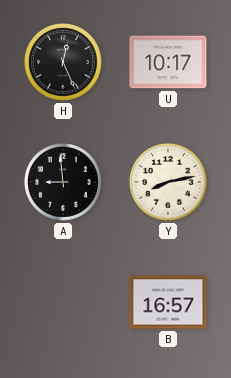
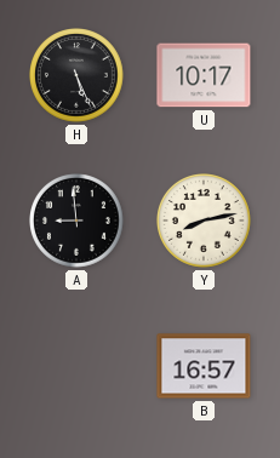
H: 12:26 -> 5:26 (78, 76)
